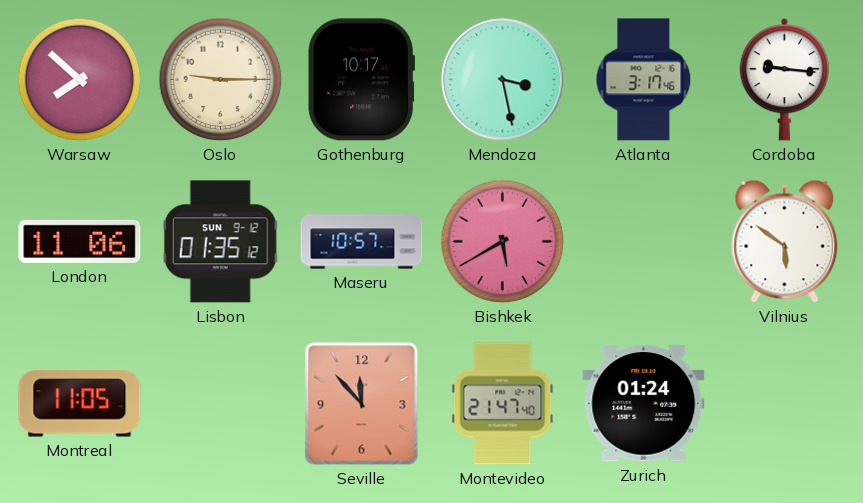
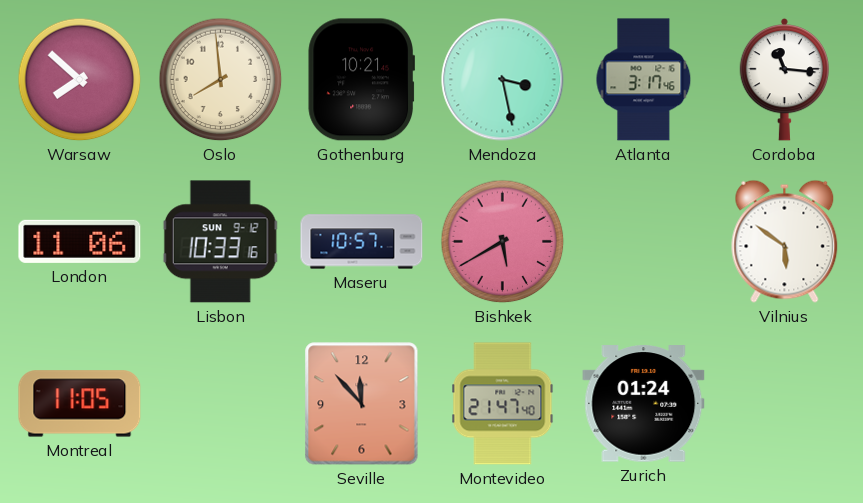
Oslo: 9:15 -> 7:59 (221, 80)
Gothenburg: 10:17 -> 10:21 (361, 80)
Cordoba: 9:16 -> 11:16 (784, 79)
Lisbon: 01:35 -> 10:33 (220, 242)
